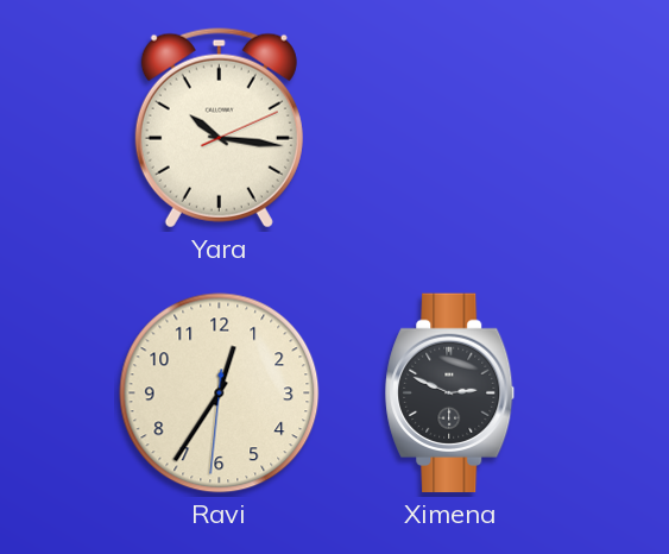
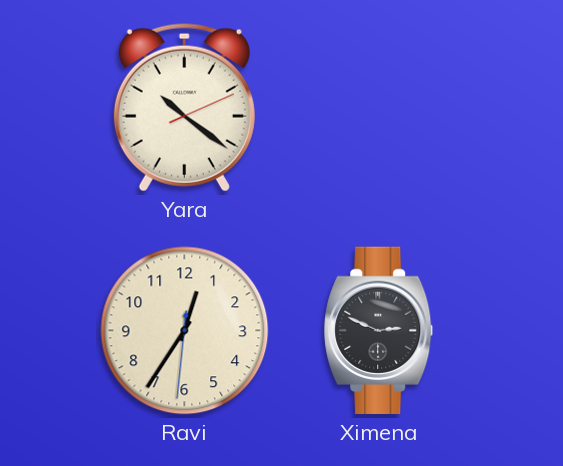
Yara: 10:16 -> 10:21 (184, 108)
